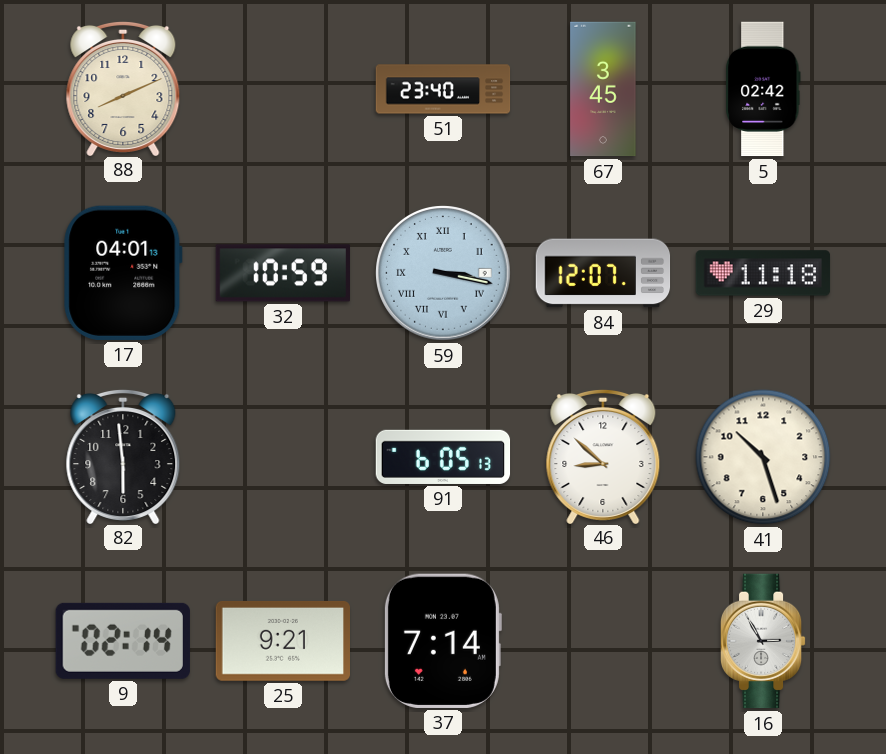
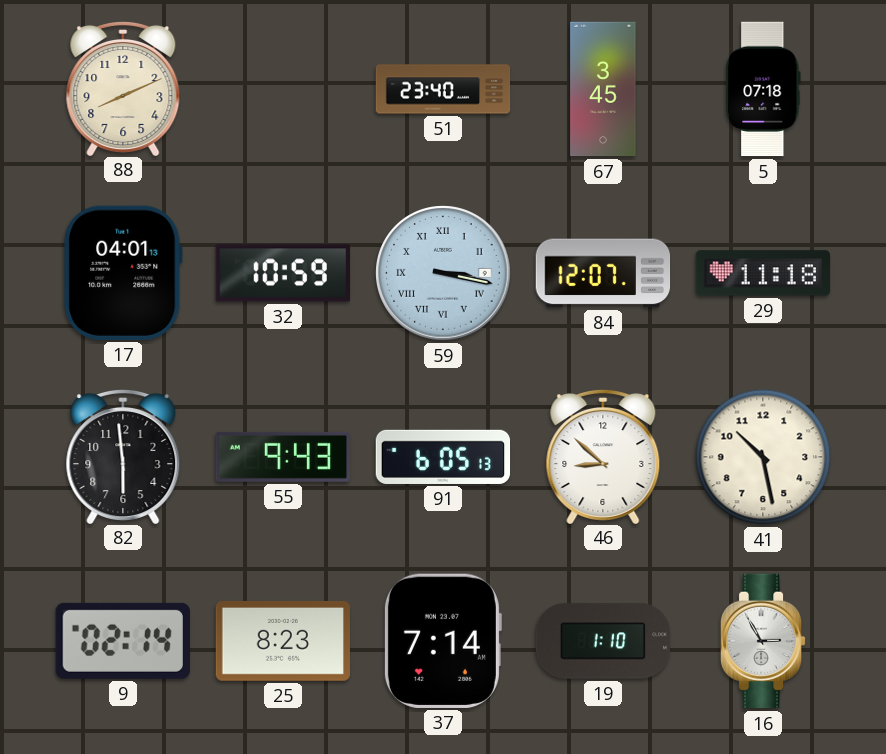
5: 02:42 -> 07:18 (763, 89)
55: none -> 9:43 (283, 457)
41: 10:27 -> 10:28 (763, 457)
25: 9:21 -> 8:23 (282, 641)
19: none -> 1:10 (603, 641)
